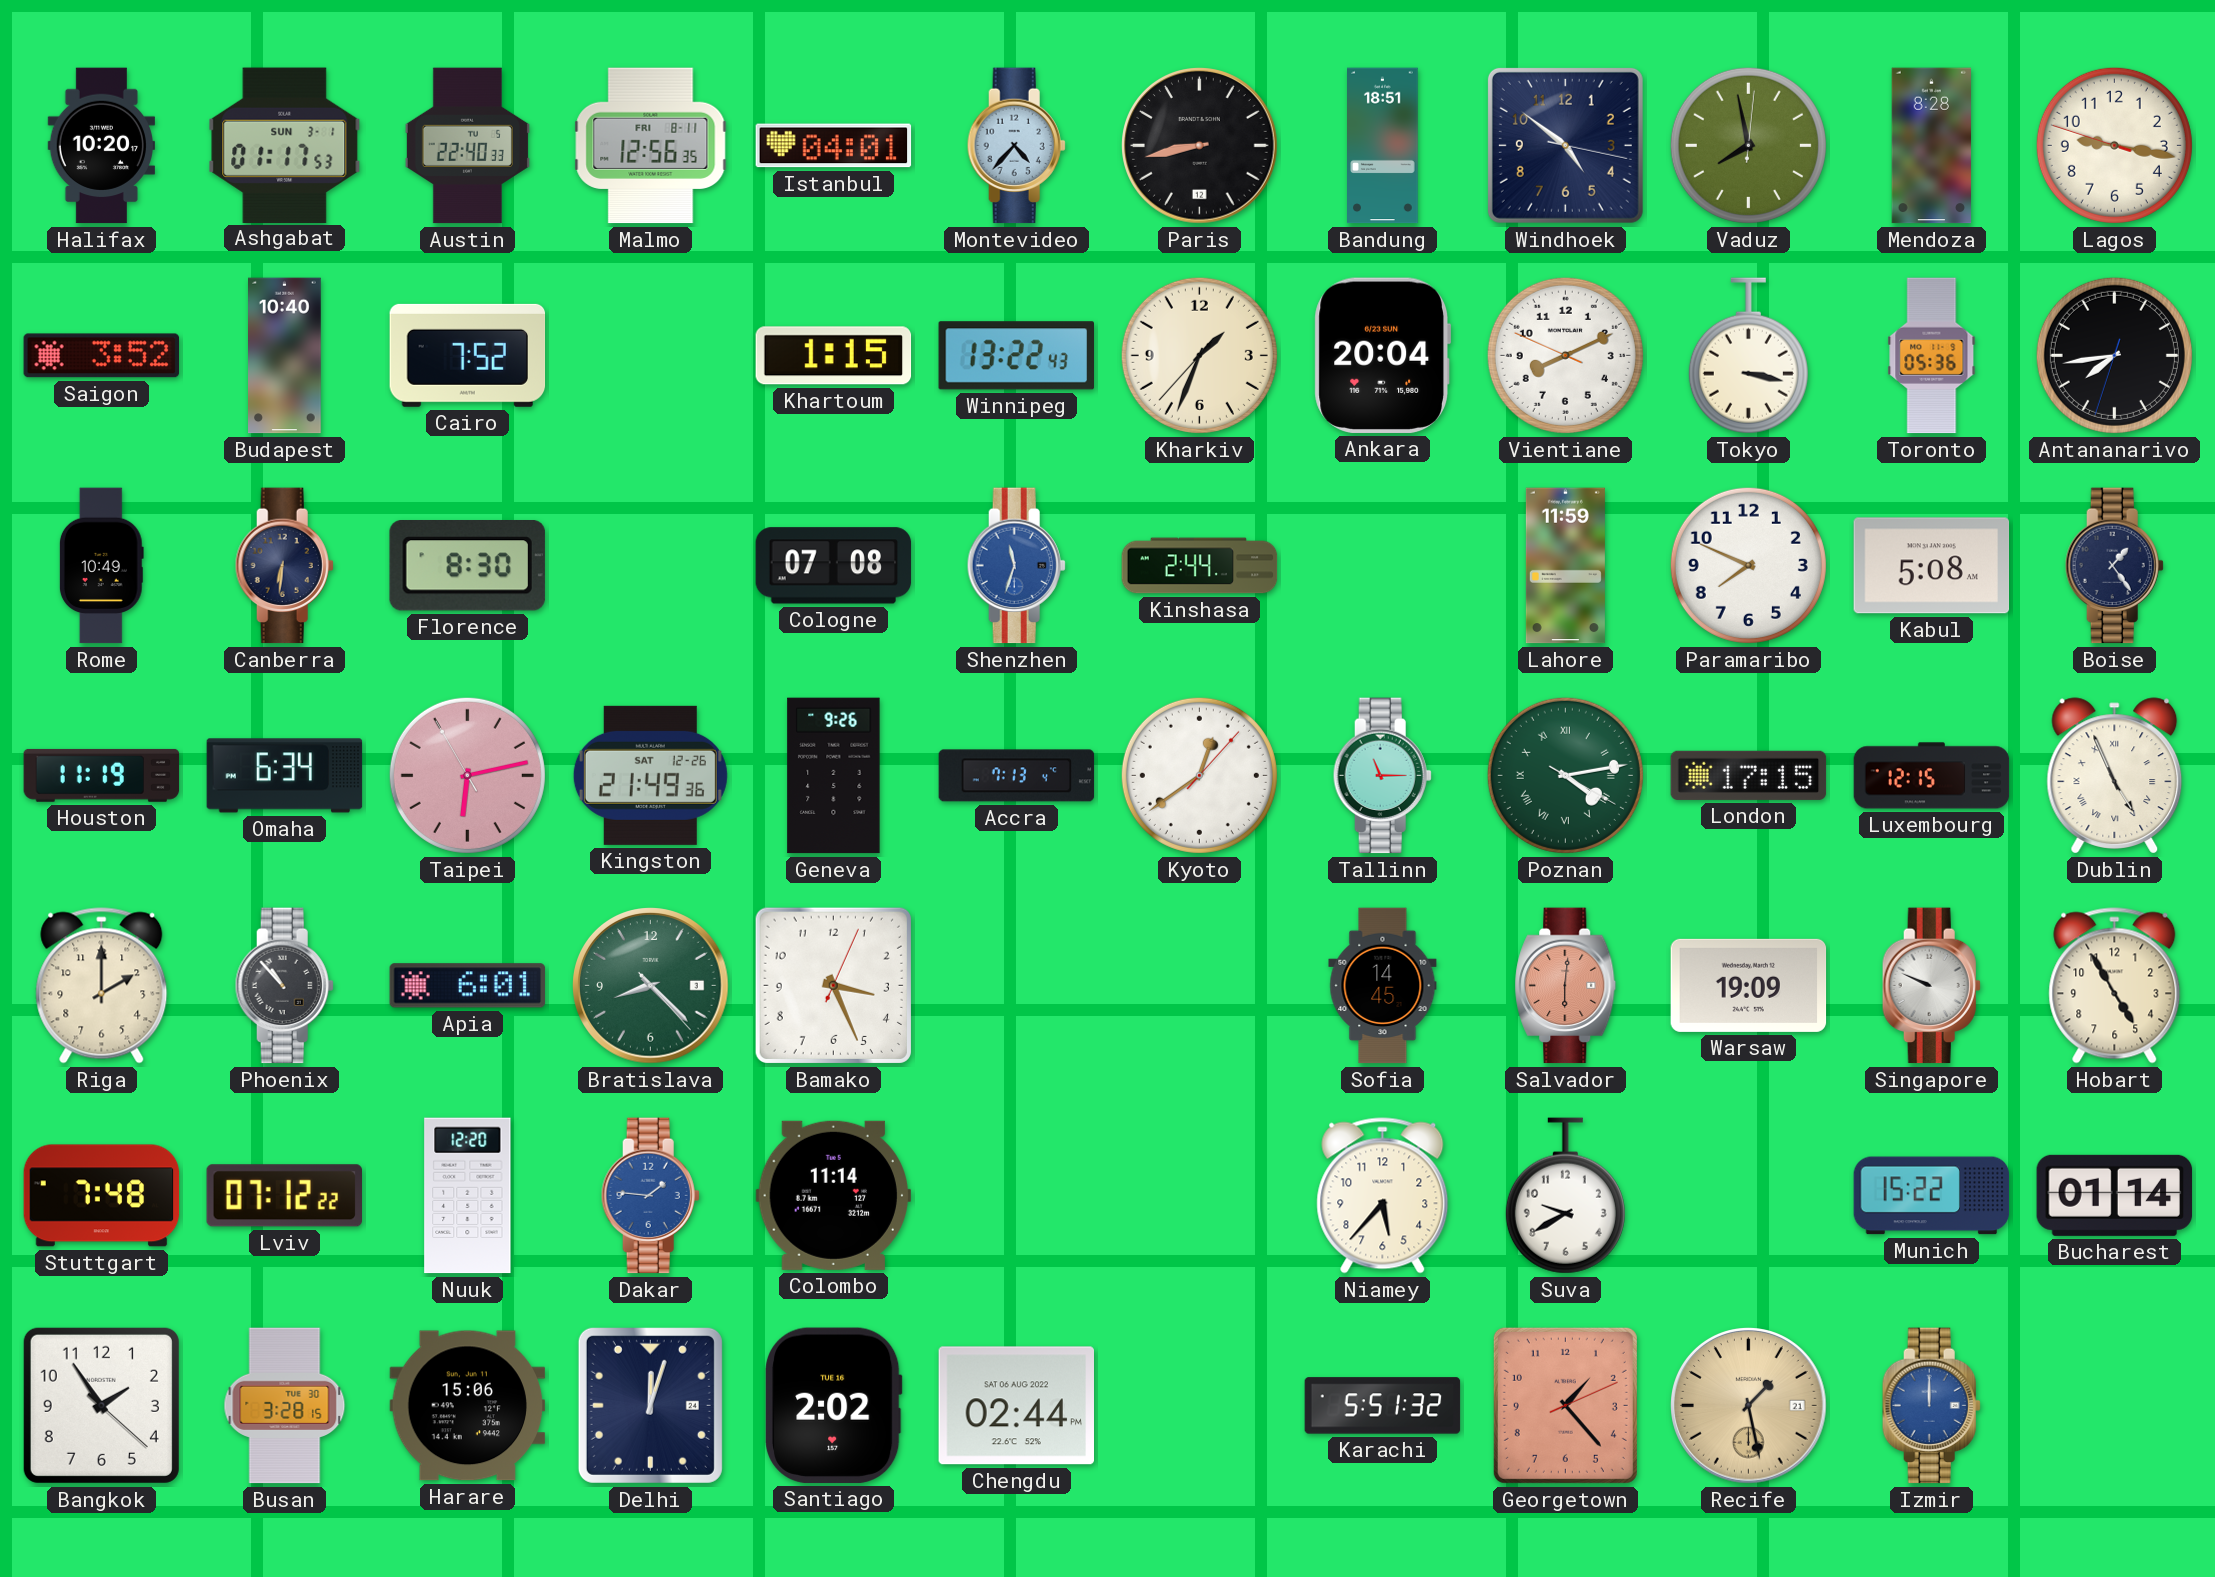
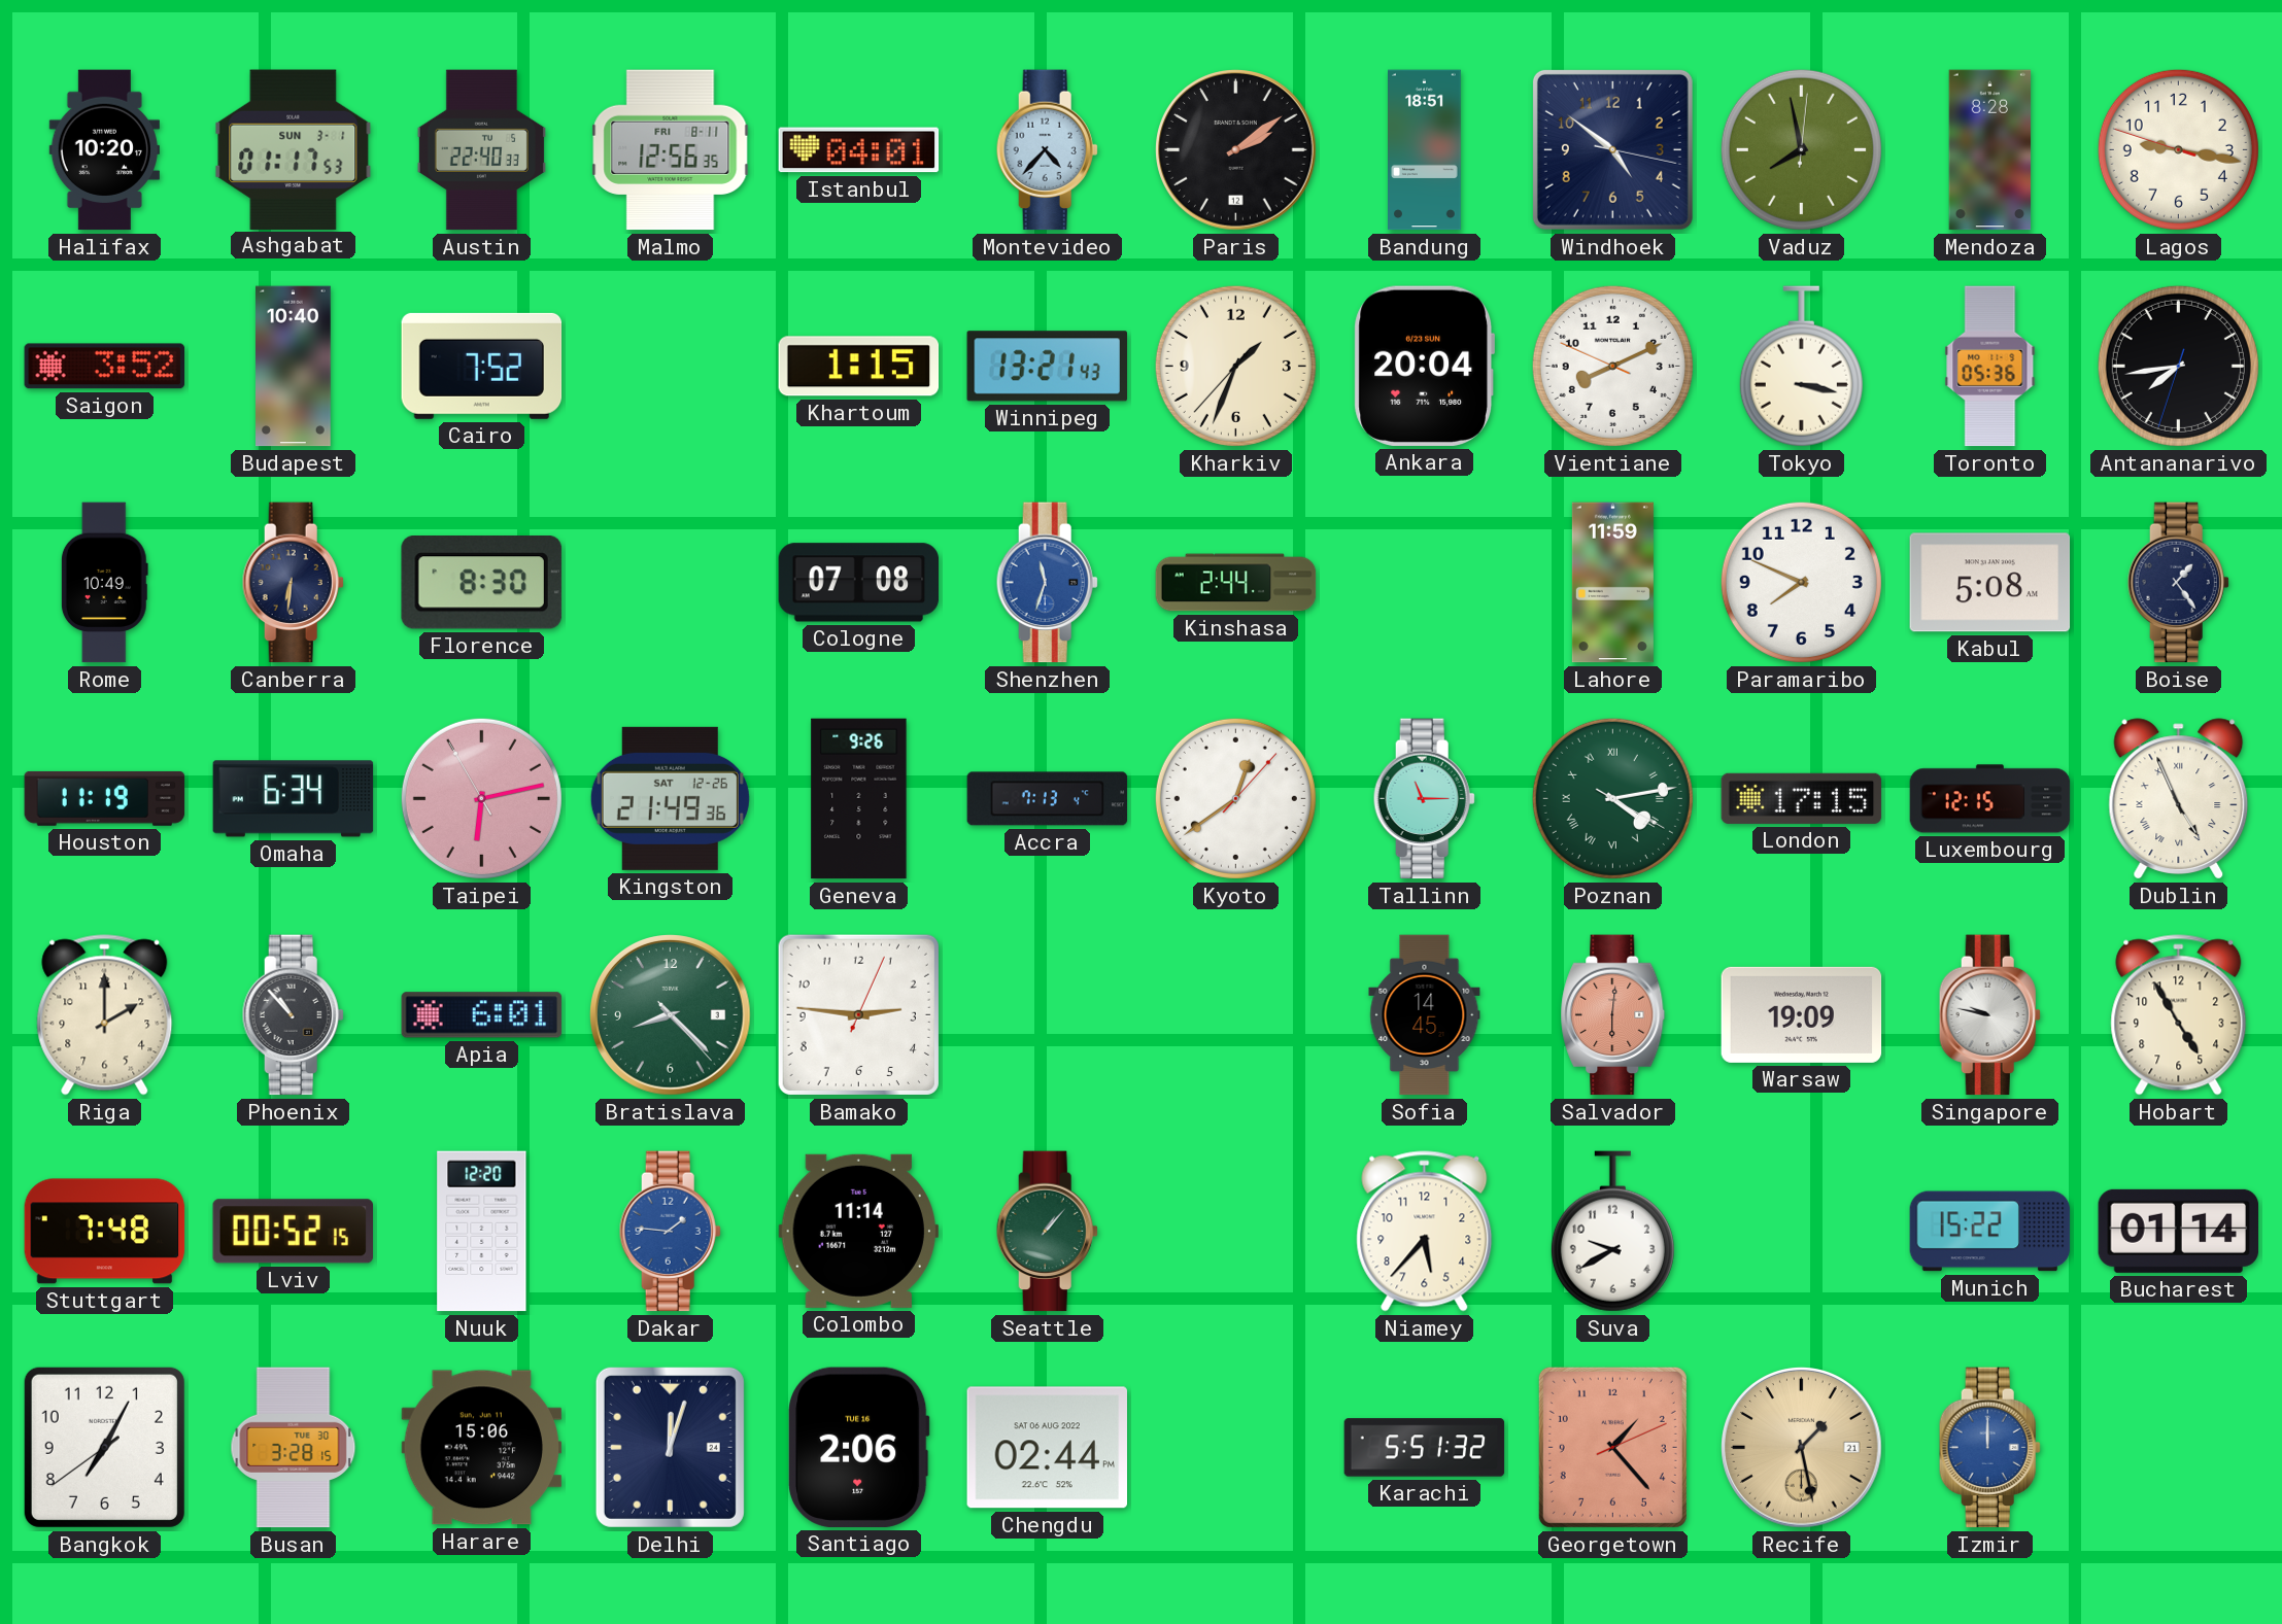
Paris: 8:43 -> 2:09 (1236, 150)
Winnipeg: 13:22 -> 13:21 (1047, 367)
Bamako: 3:26 -> 2:46 (858, 1014)
Singapore: 9:49 -> 9:47 (1989, 1015)
Lviv: 07:12 -> 00:52 (293, 1232)
Seattle: none -> 1:07 (1047, 1232)
Bangkok: 1:54 -> 7:04 (104, 1447)
Santiago: 2:02 -> 2:06 (859, 1447)
